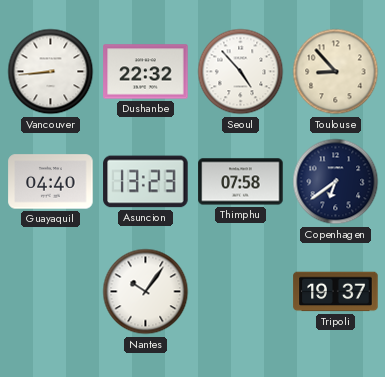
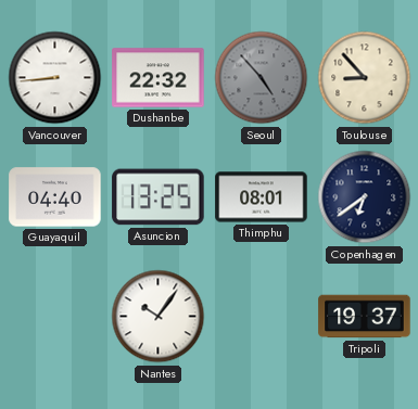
Seoul dial: white -> grey (262, 78)
Asuncion: 13:23 -> 13:25 (159, 197)
Thimphu: 07:58 -> 08:01 (262, 197)
